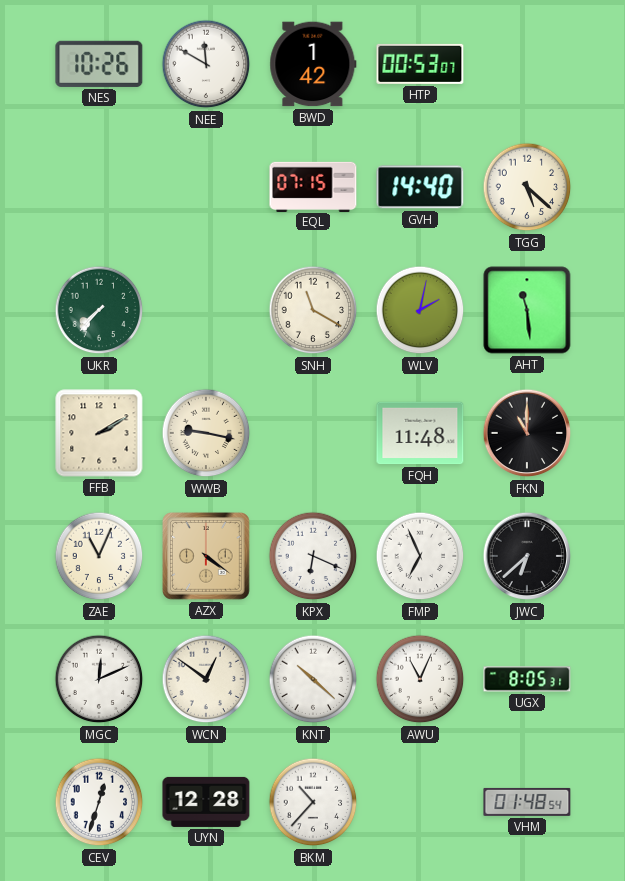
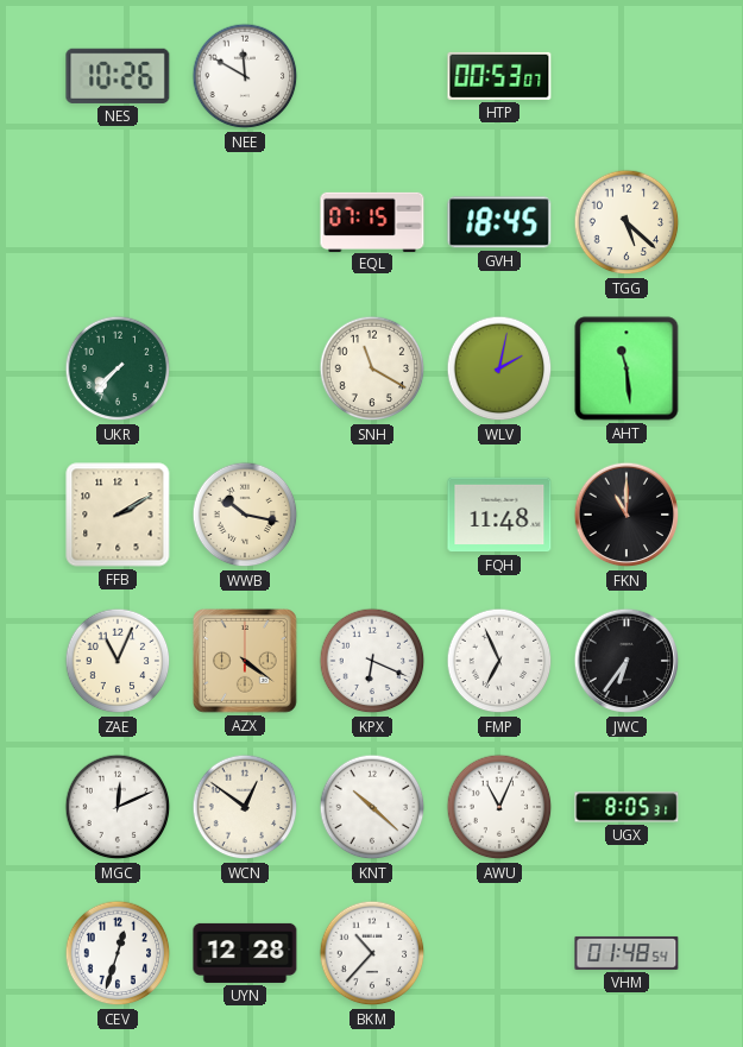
BWD: 1:42 -> none (313, 64)
GVH: 14:40 -> 18:45 (499, 222)
WWB: 9:17 -> 10:17 (245, 515)
JWC: 6:38 -> 6:36 (626, 661)
